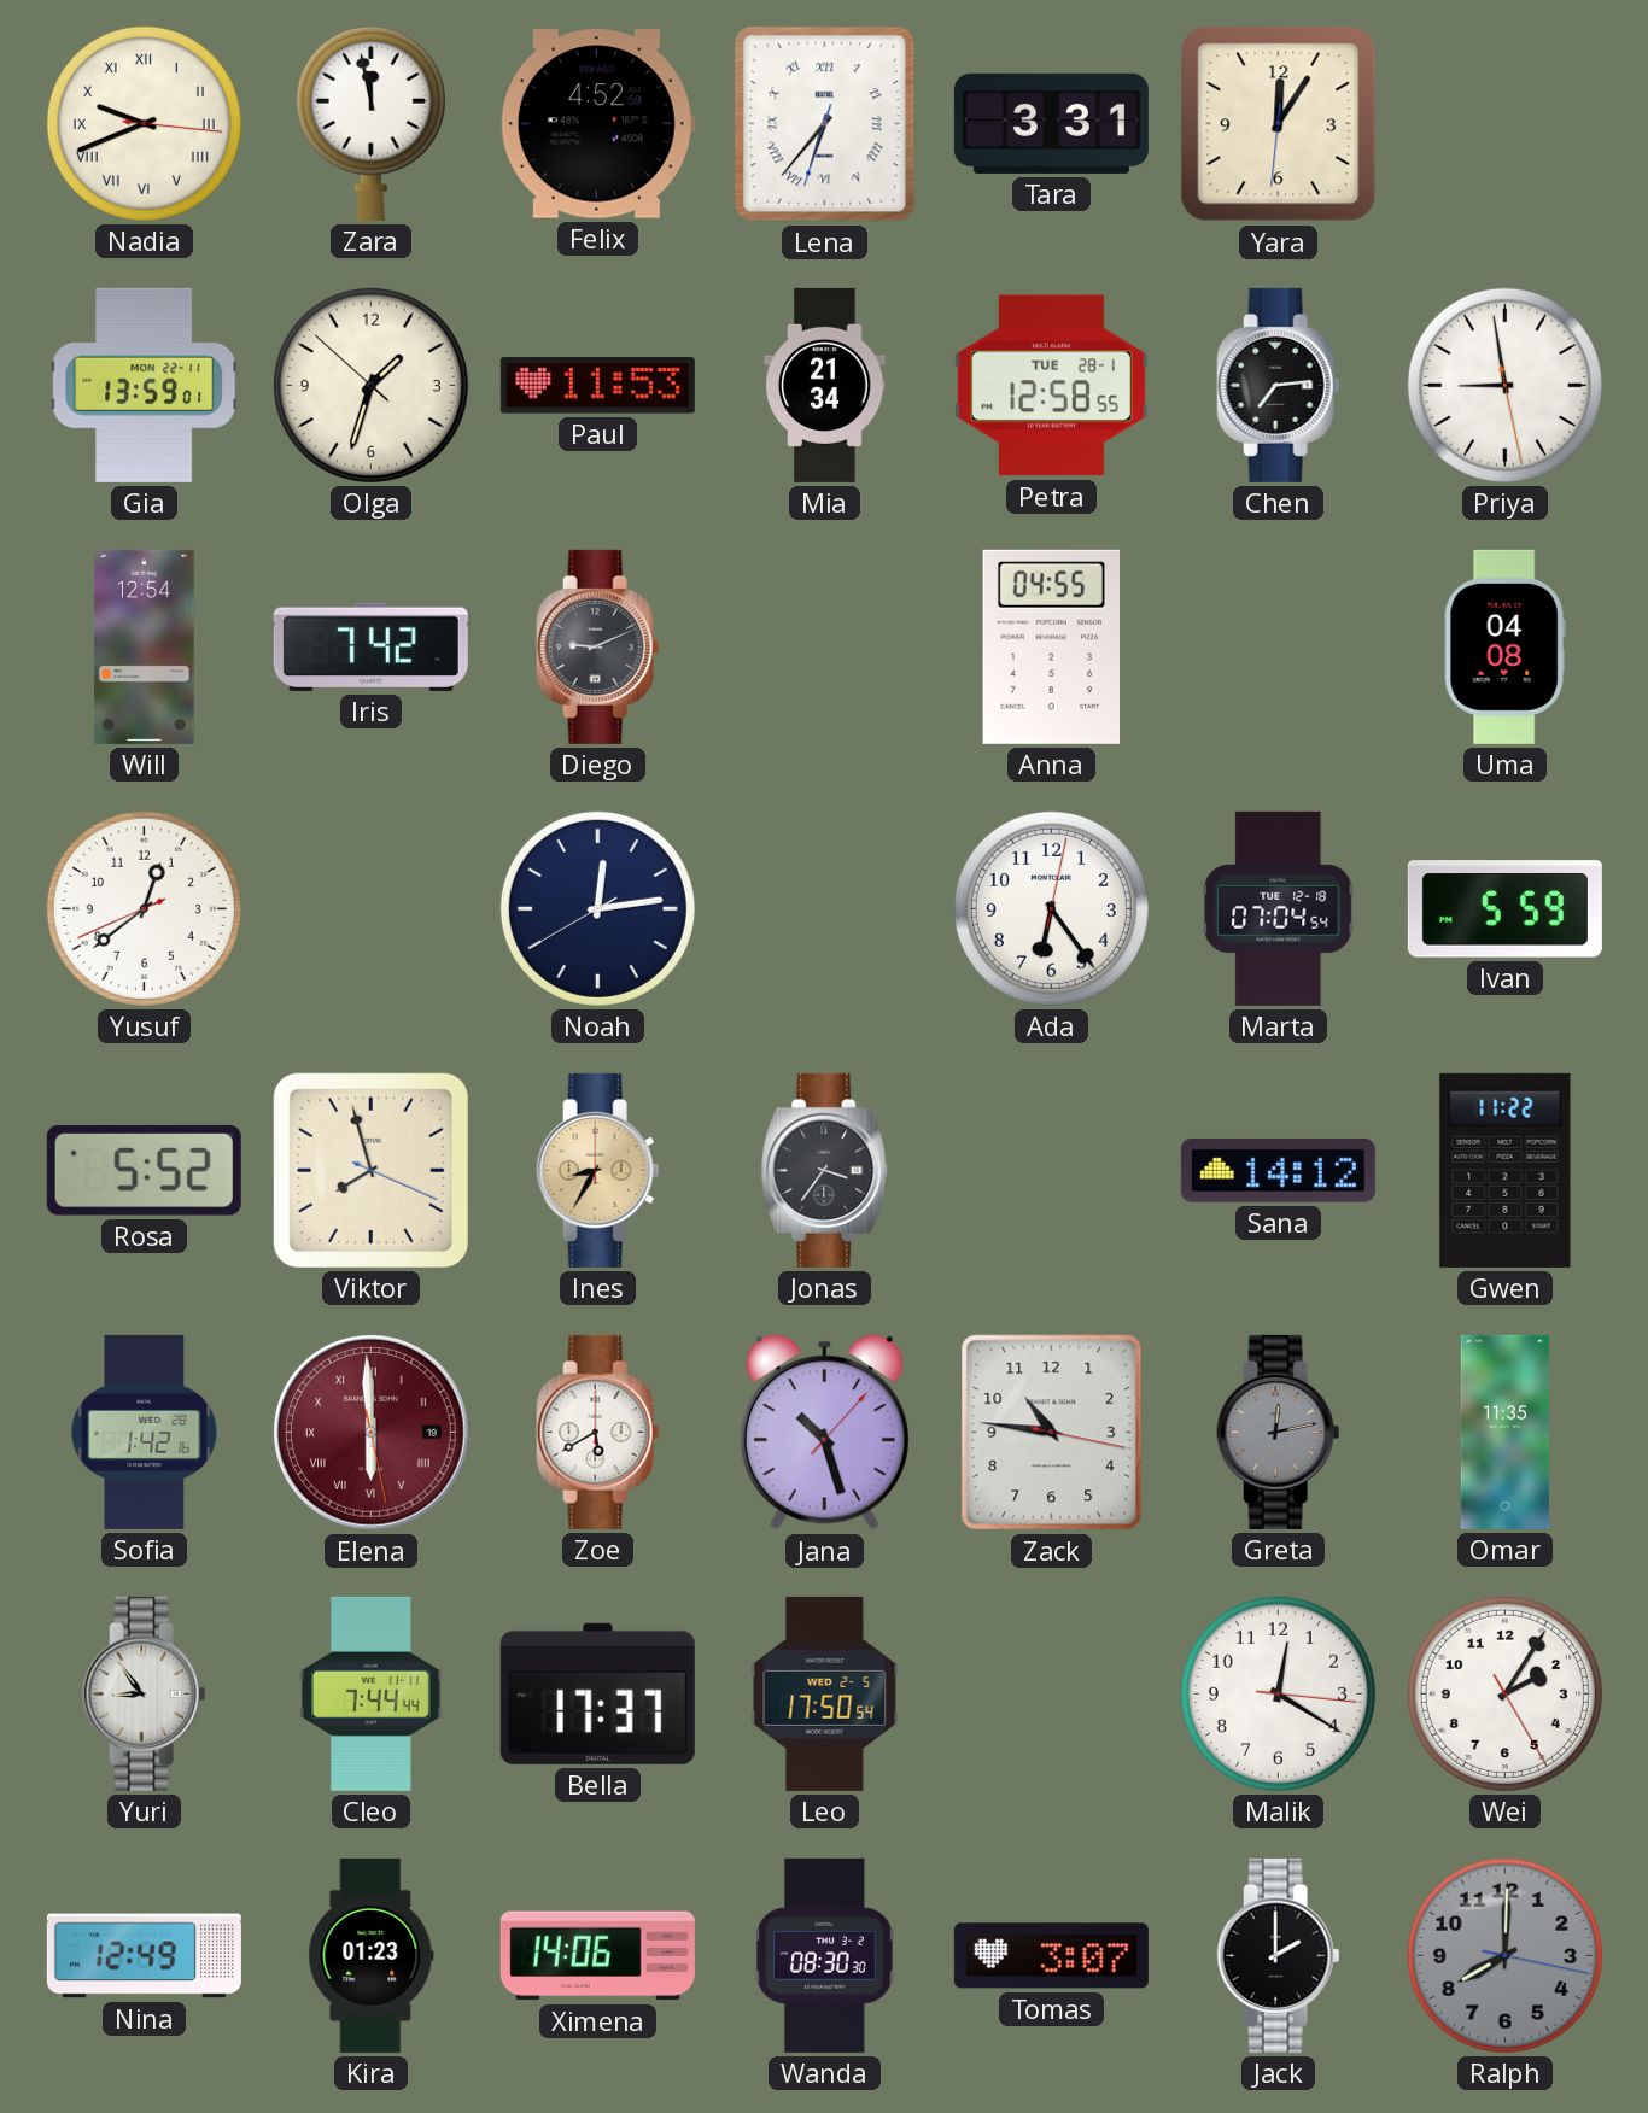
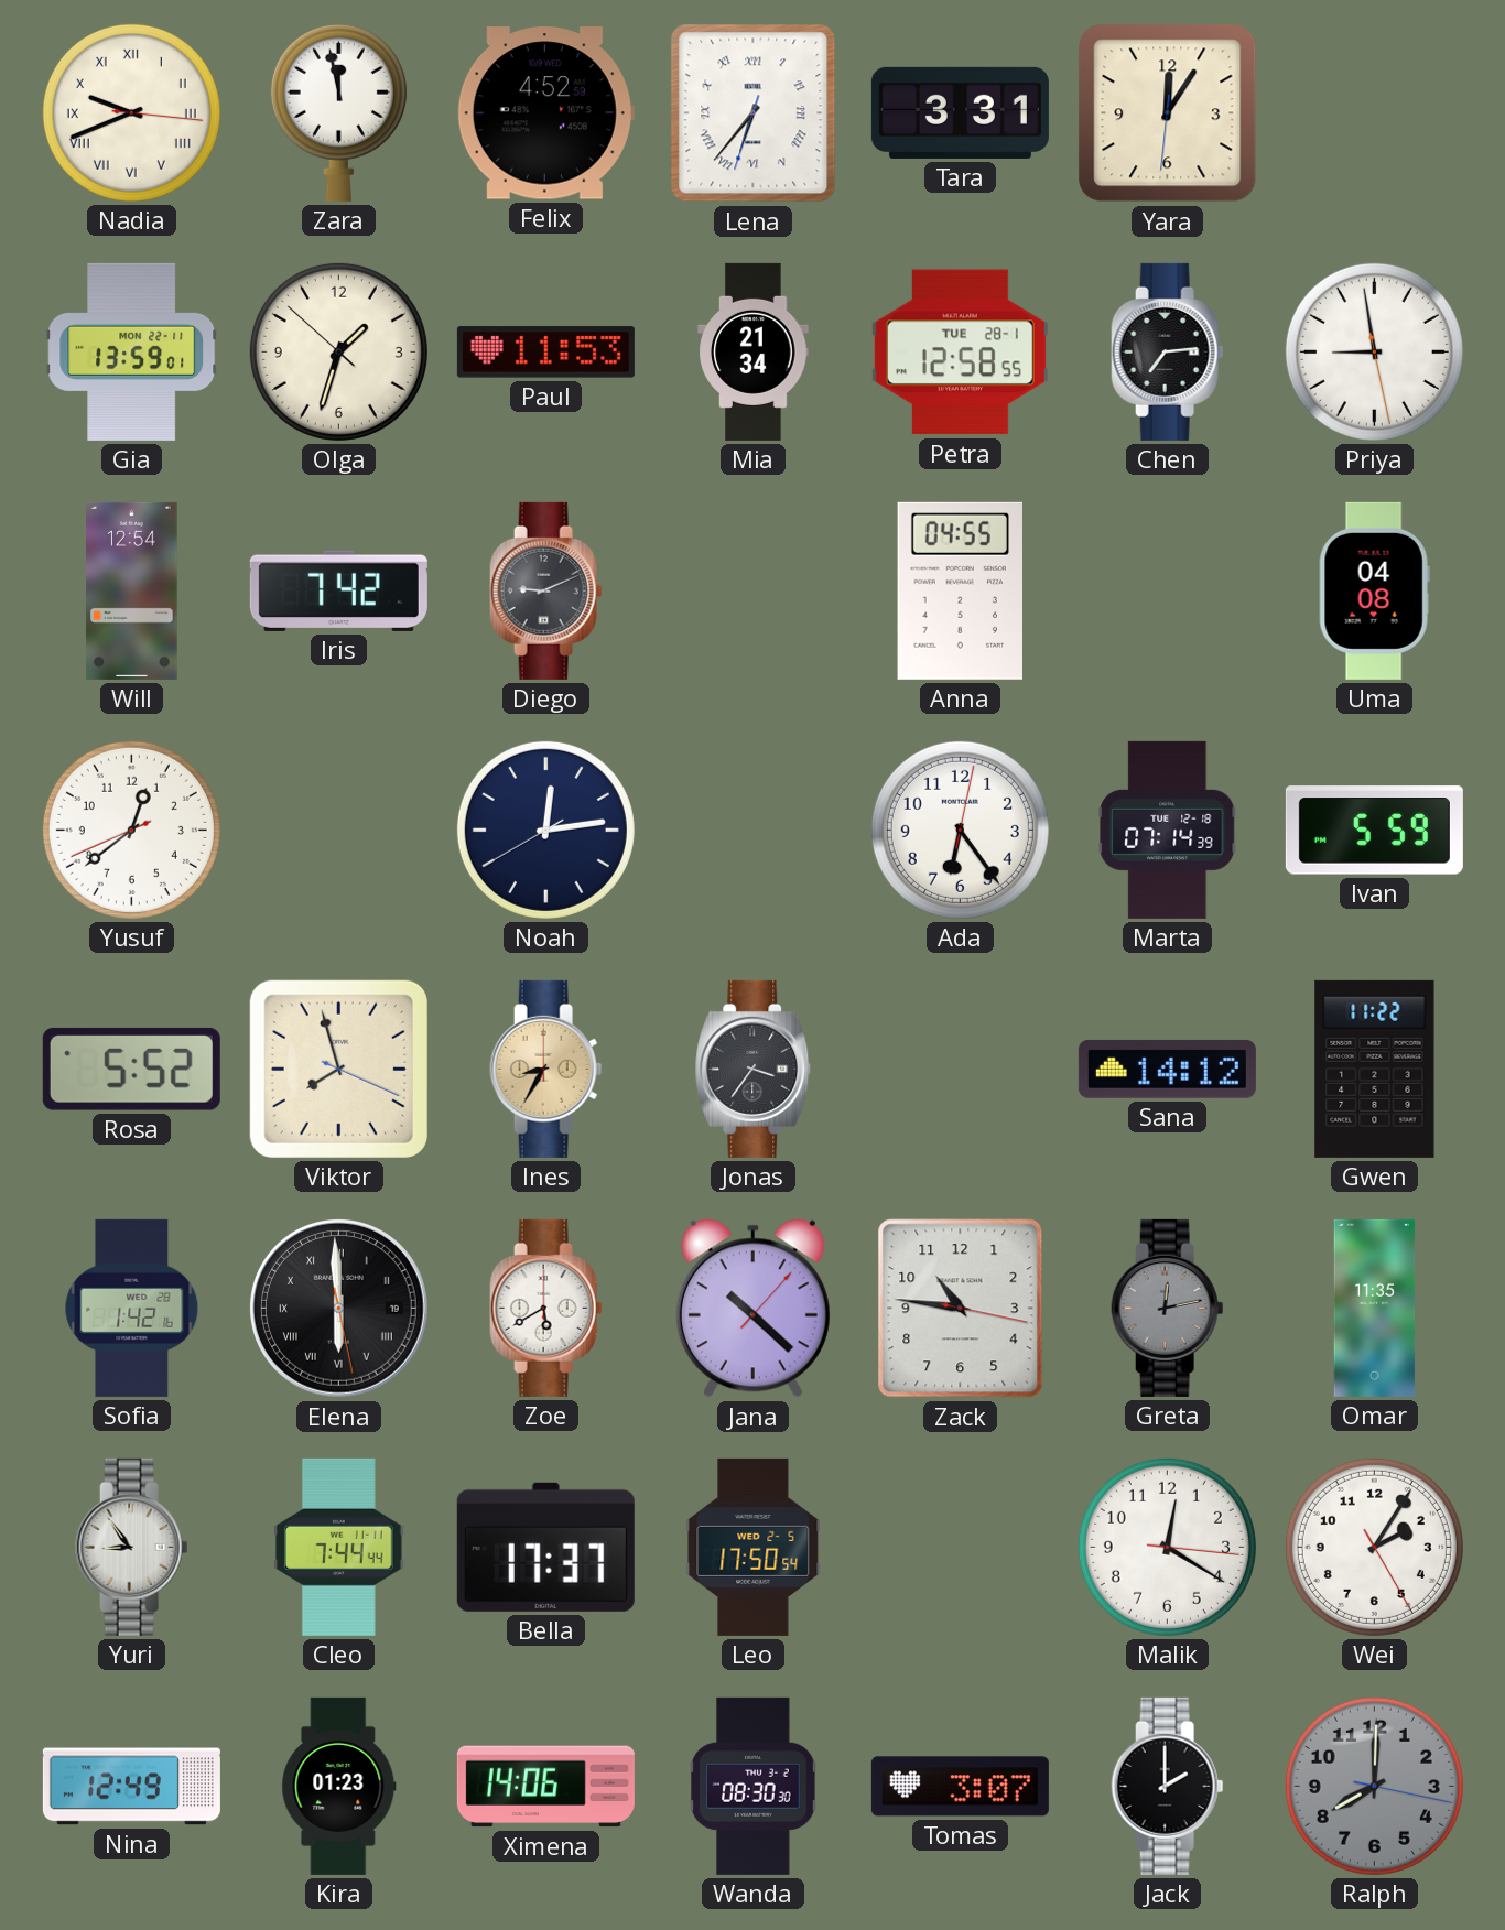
Marta: 07:04 -> 07:14 (1168, 830)
Elena dial: burgundy -> black (339, 1309)
Jana: 10:27 -> 10:22 (752, 1309)
